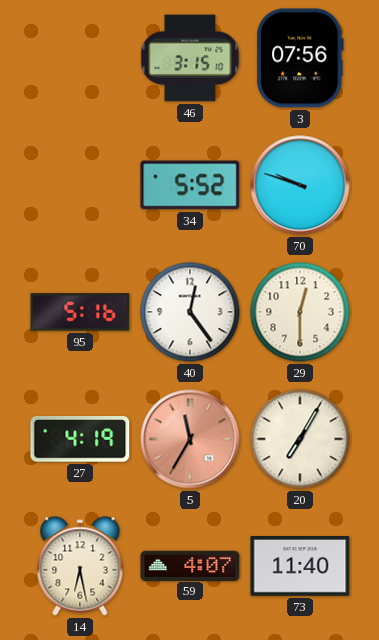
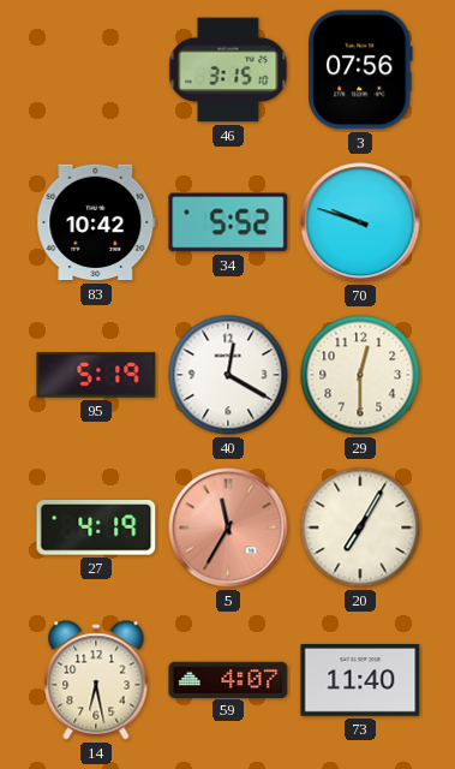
83: none -> 10:42 (96, 222)
95: 5:16 -> 5:19 (96, 375)
40: 12:24 -> 12:20 (228, 375)
